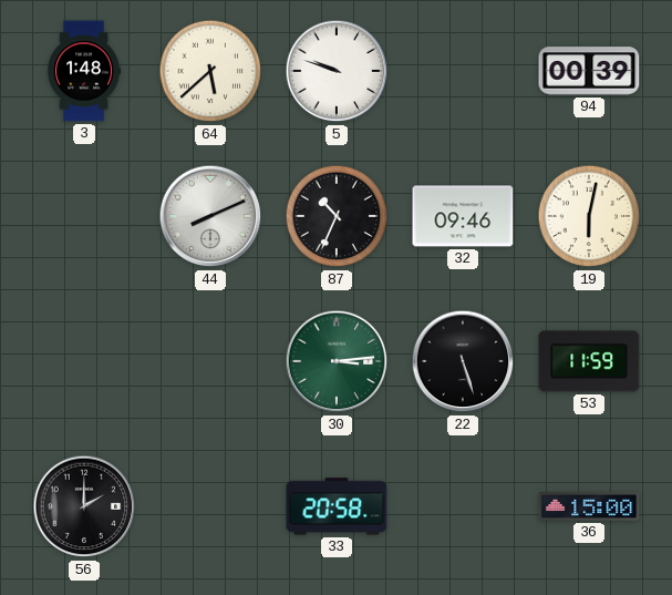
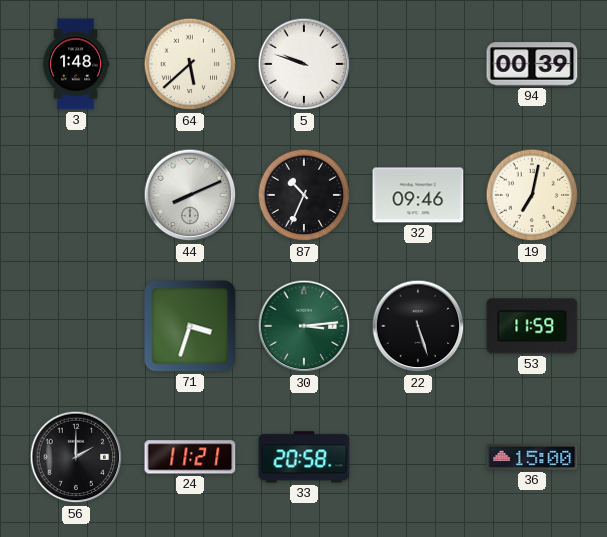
19: 6:02 -> 7:02 (532, 195)
71: none -> 3:33 (190, 326)
24: none -> 11:21 (190, 457)
